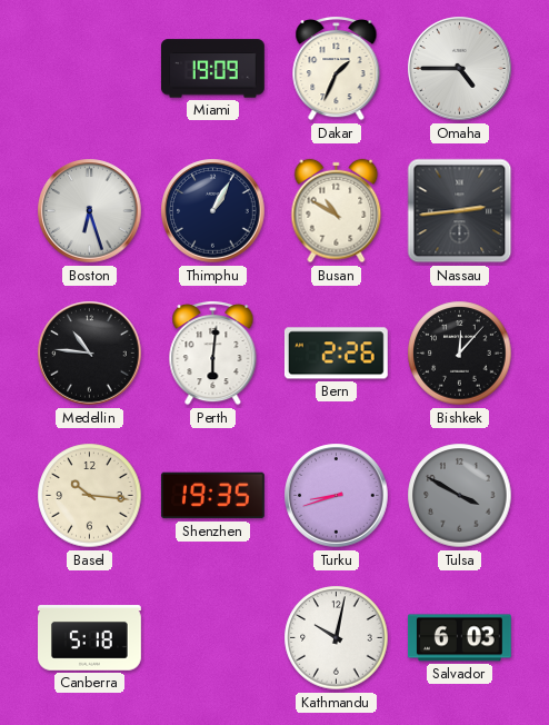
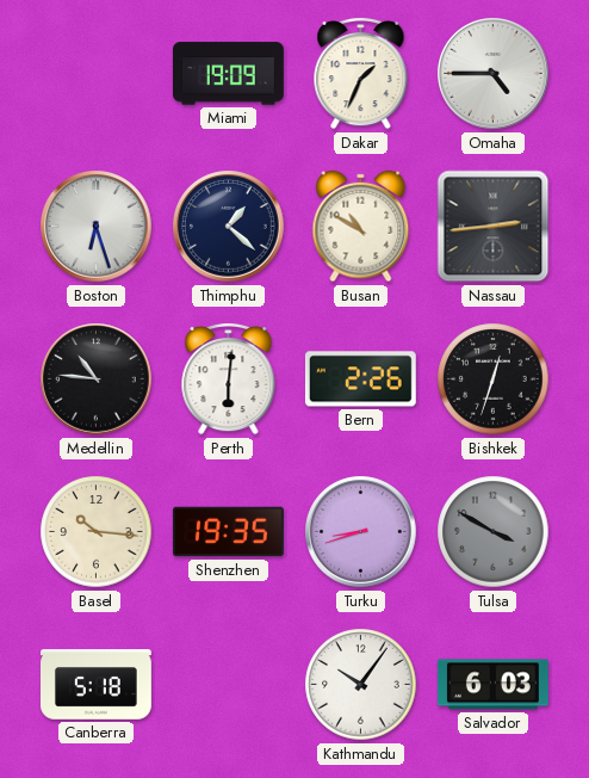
Thimphu: 1:05 -> 1:22 (229, 227)
Bishkek: 12:07 -> 12:33 (494, 379)
Kathmandu: 10:02 -> 10:06 (361, 685)
